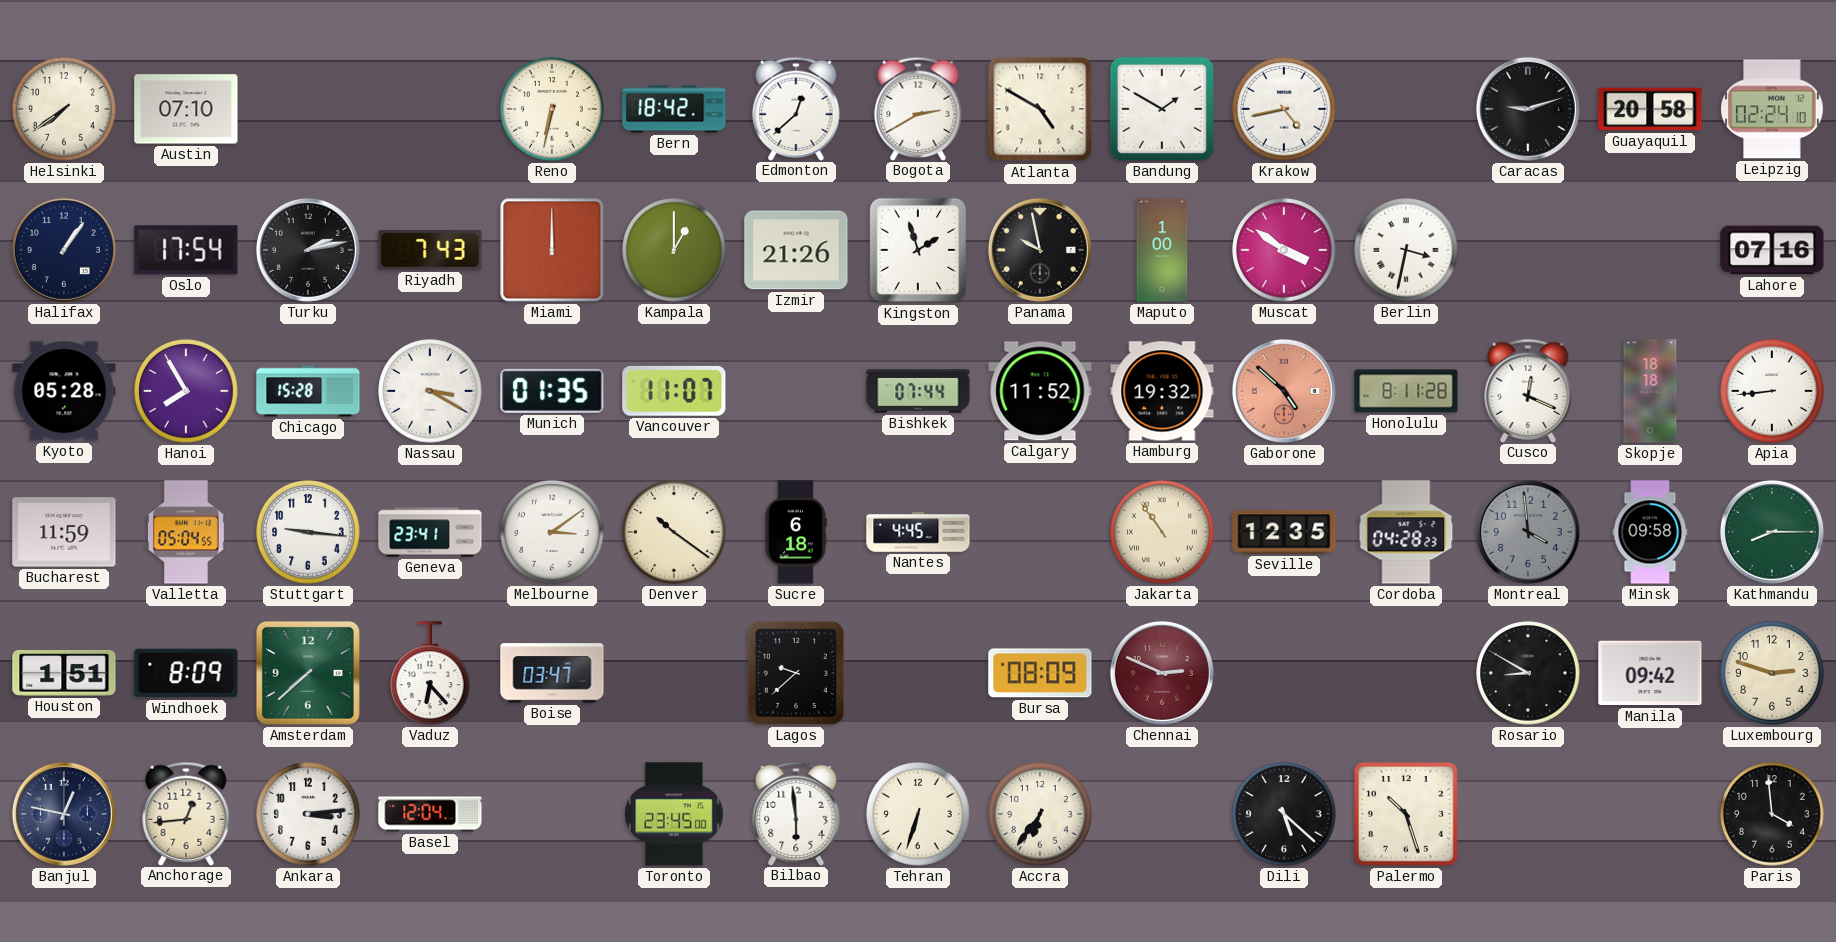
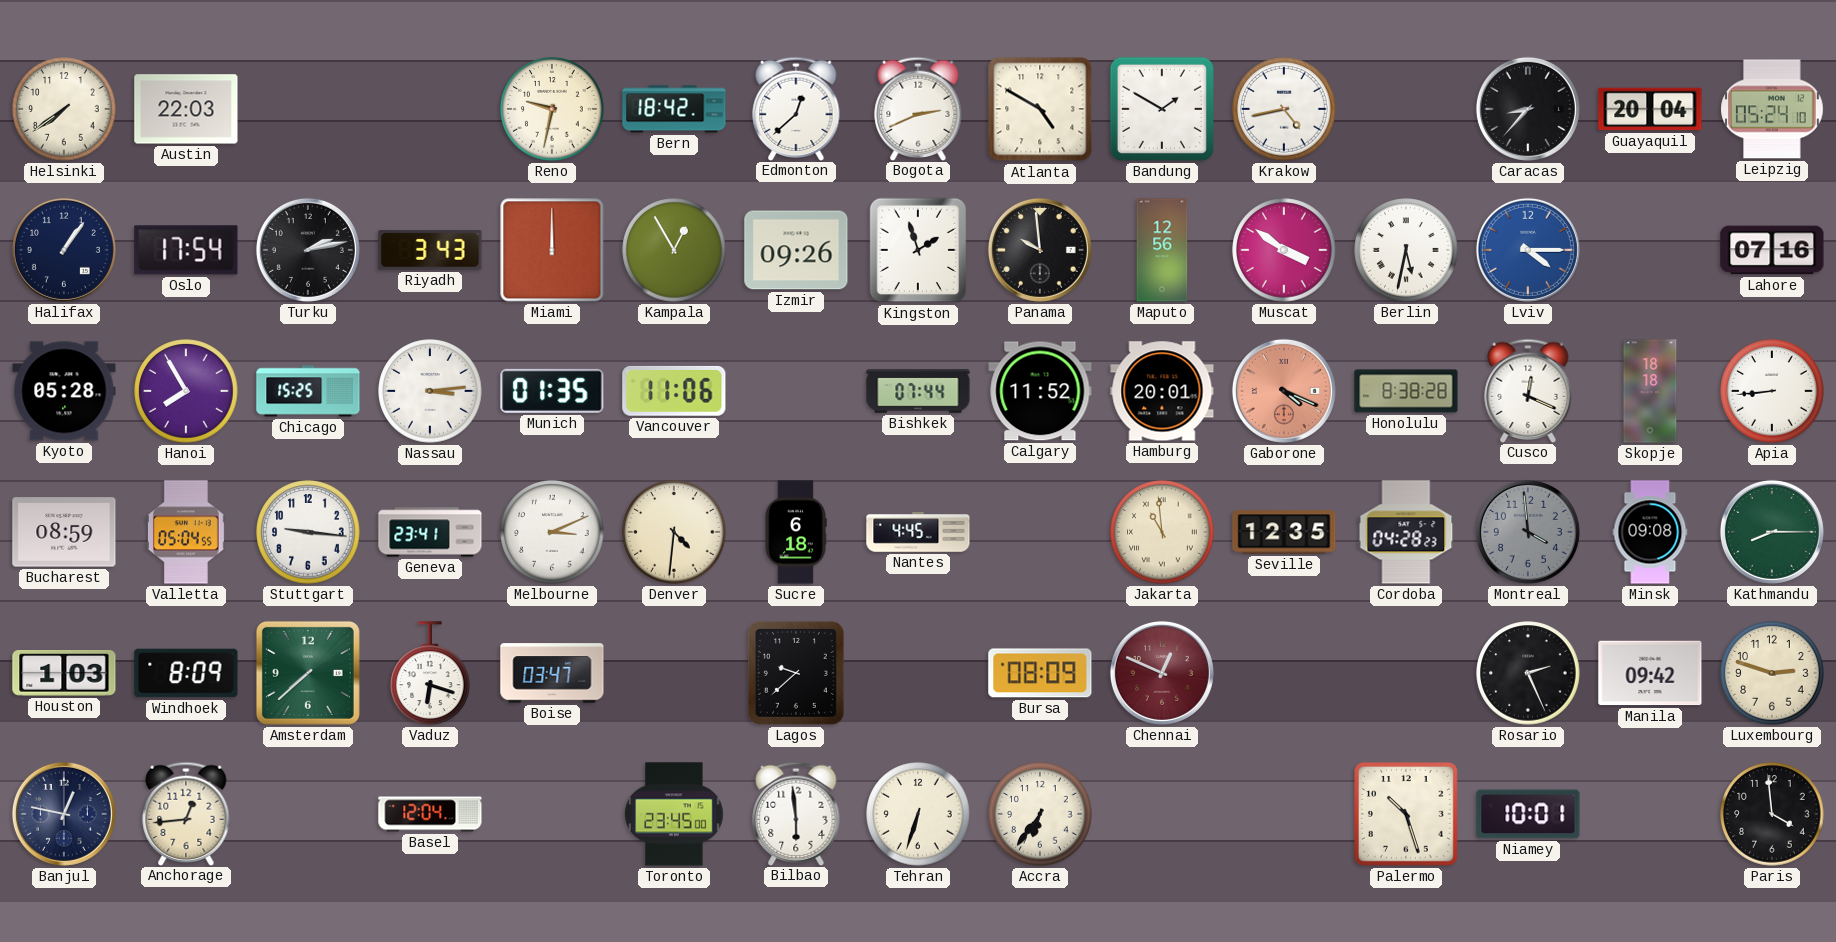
Austin: 07:10 -> 22:03 (186, 109)
Reno: 6:32 -> 9:32 (552, 109)
Bogota: 2:40 -> 2:41 (918, 108)
Caracas: 9:12 -> 8:37 (1528, 109)
Guayaquil: 20:58 -> 20:04 (1650, 109)
Leipzig: 02:24 -> 05:24 (1772, 109)
Riyadh: 7:43 -> 3:43 (430, 250)
Kampala: 1:00 -> 12:55 (674, 250)
Izmir: 21:26 -> 09:26 (796, 250)
Panama: 9:58 -> 9:59 (1040, 250)
Maputo: 1:00 -> 12:56 (1162, 250)
Berlin: 3:32 -> 5:32 (1406, 250)
Lviv: none -> 4:15 (1528, 250)
Chicago: 15:28 -> 15:25 (308, 391)
Nassau: 3:20 -> 3:14 (430, 391)
Vancouver: 11:07 -> 11:06 (674, 391)
Hamburg: 19:32 -> 20:01 (1162, 391)
Gaborone: 4:52 -> 4:19 (1284, 391)
Honolulu: 8:11 -> 8:38 (1406, 391)
Bucharest: 11:59 -> 08:59 (64, 532)
Melbourne: 3:09 -> 3:11 (552, 532)
Denver: 10:21 -> 4:31 (674, 532)
Jakarta: 10:54 -> 10:59 (1162, 532)
Minsk: 09:58 -> 09:08 (1650, 532)
Houston: 1:51 -> 1:03 (64, 674)
Vaduz: 6:23 -> 6:18 (430, 673)
Chennai: 2:49 -> 12:49 (1162, 673)
Rosario: 8:50 -> 2:26 (1528, 673)
Ankara: 3:14 -> none (308, 814)
Dili: 5:22 -> none (1284, 814)
Niamey: none -> 10:01 (1528, 814)
